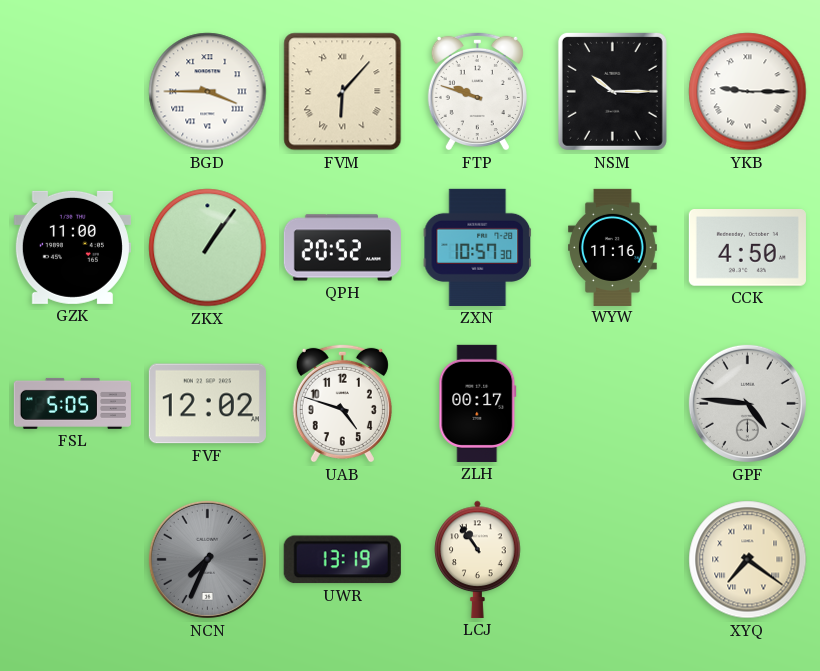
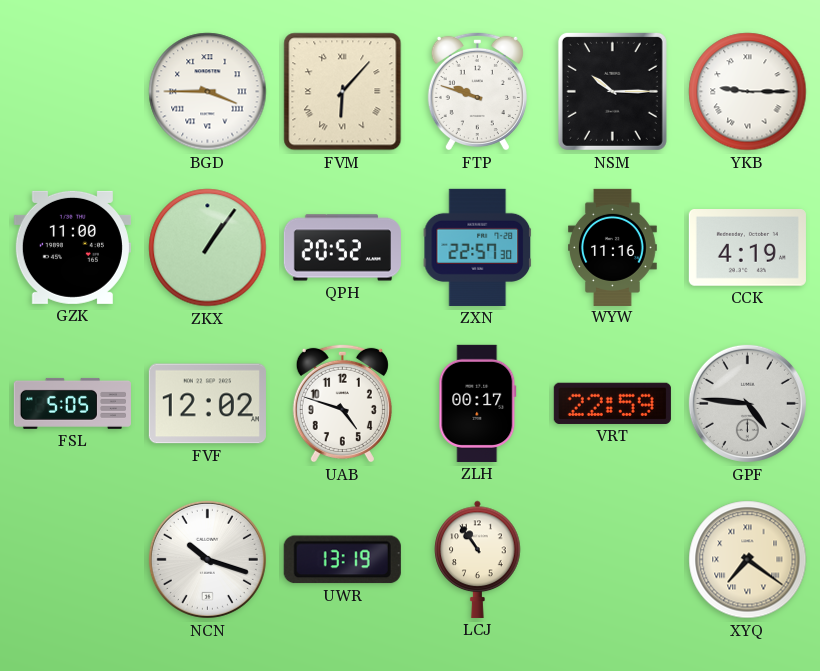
ZXN: 10:57 -> 22:57 (478, 247)
CCK: 4:50 -> 4:19 (747, 248)
VRT: none -> 22:59 (612, 403)
NCN: 7:34 -> 10:18 (207, 559)
NCN dial: grey -> white (207, 559)
